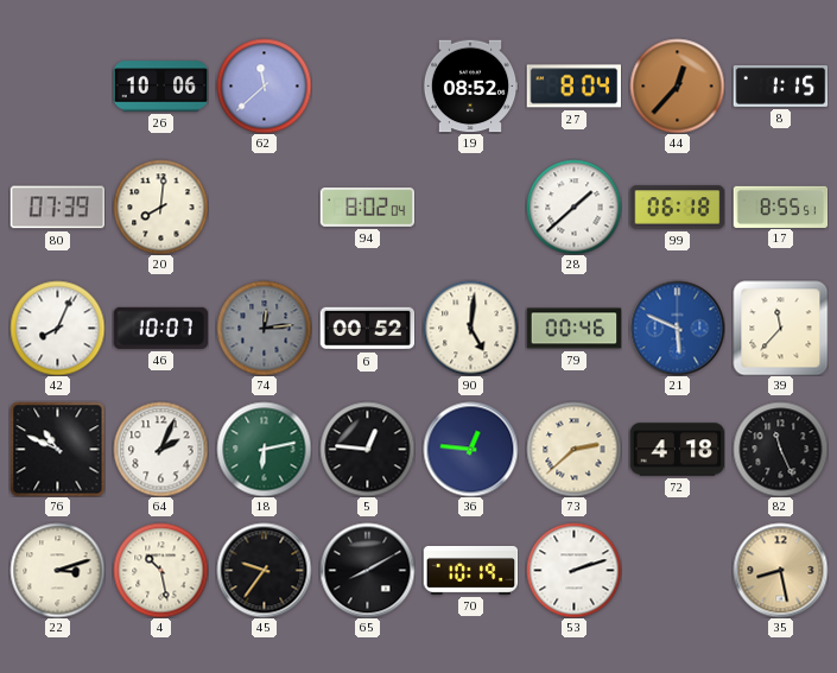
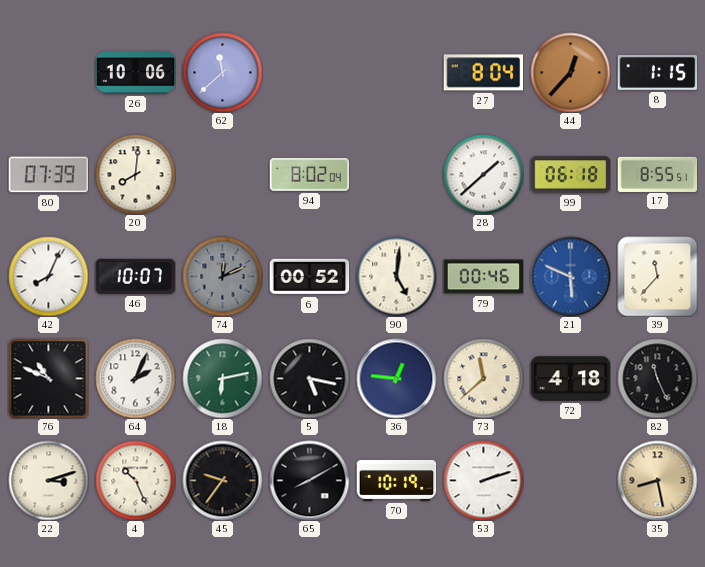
19: 08:52 -> none (470, 87)
74: 12:14 -> 12:11 (222, 276)
5: 12:46 -> 5:17 (309, 378)
73: 2:38 -> 11:38 (483, 378)
4: 10:28 -> 10:26 (135, 480)
